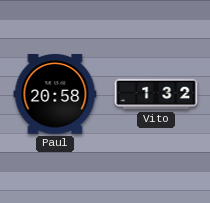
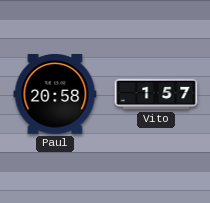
Vito: 1:32 -> 1:57 (156, 94)
